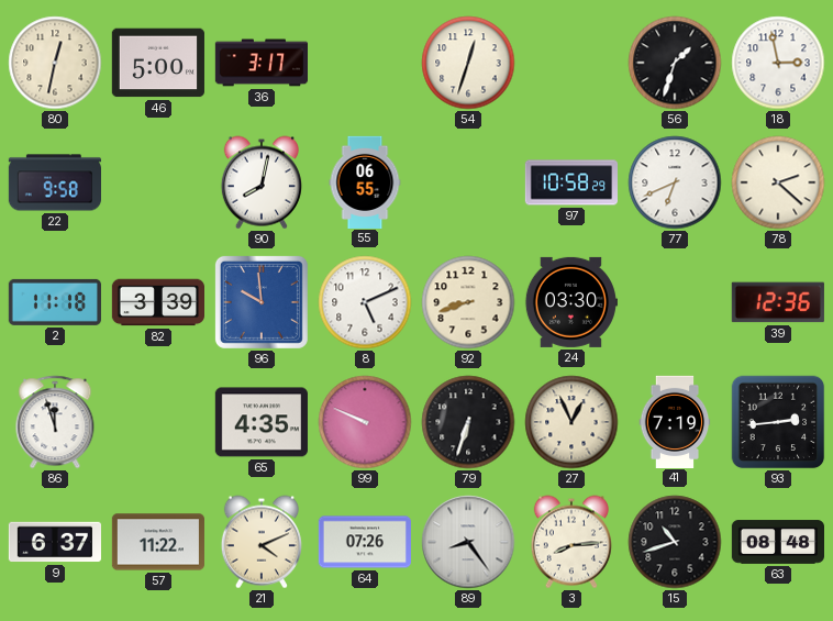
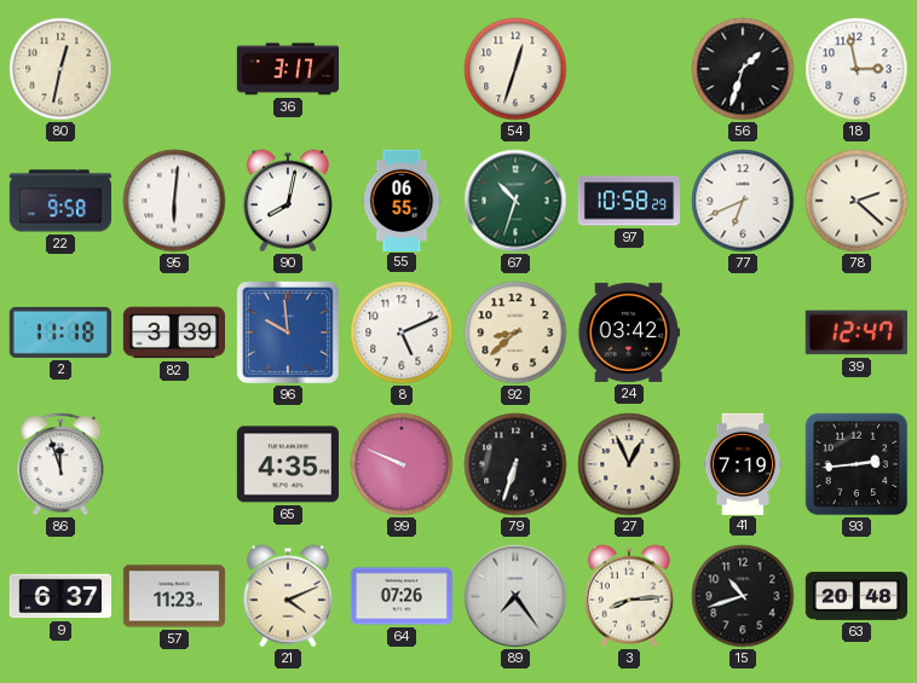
46: 5:00 -> none (158, 63)
95: none -> 6:01 (174, 201)
67: none -> 10:33 (515, 201)
92: 8:42 -> 8:38 (515, 332)
24: 03:30 -> 03:42 (628, 332)
39: 12:36 -> 12:47 (857, 332)
57: 11:22 -> 11:23 (174, 596)
89: 8:24 -> 7:24 (515, 596)
63: 08:48 -> 20:48 (855, 596)
